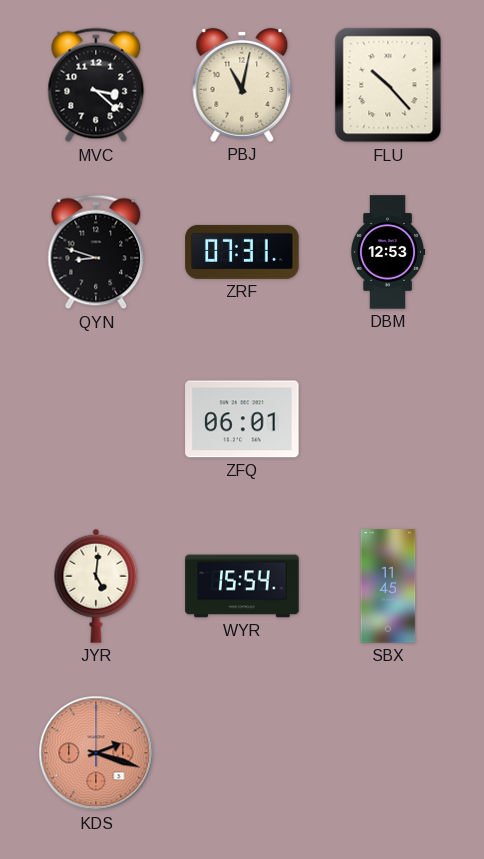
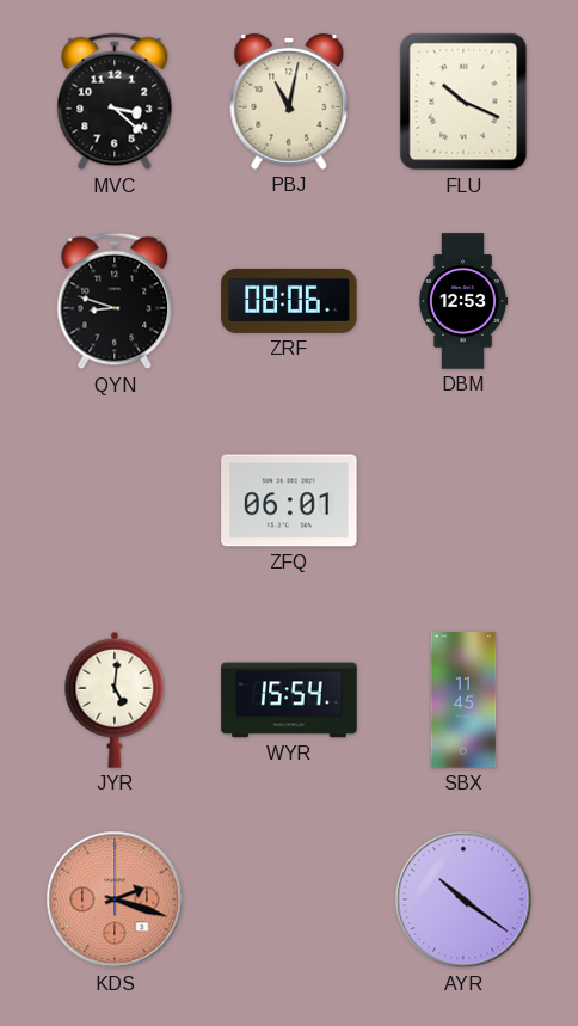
FLU: 10:23 -> 10:19 (463, 102)
ZRF: 07:31 -> 08:06 (289, 301)
AYR: none -> 10:21 (463, 899)
